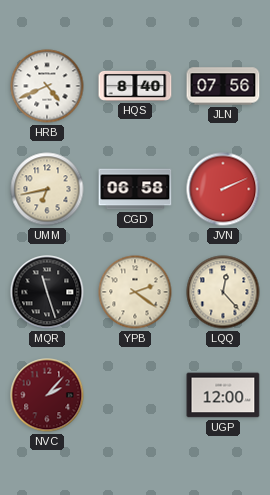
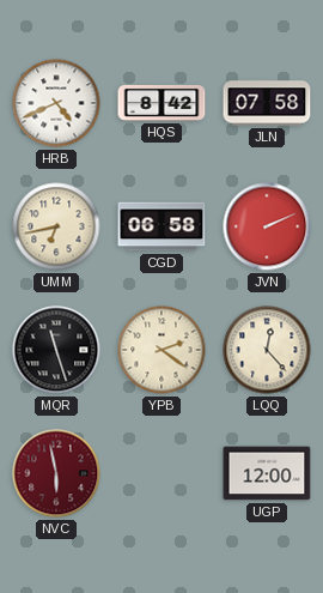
HQS: 8:40 -> 8:42 (161, 103)
JLN: 07:56 -> 07:58 (267, 103)
NVC: 2:07 -> 5:58 (56, 473)
